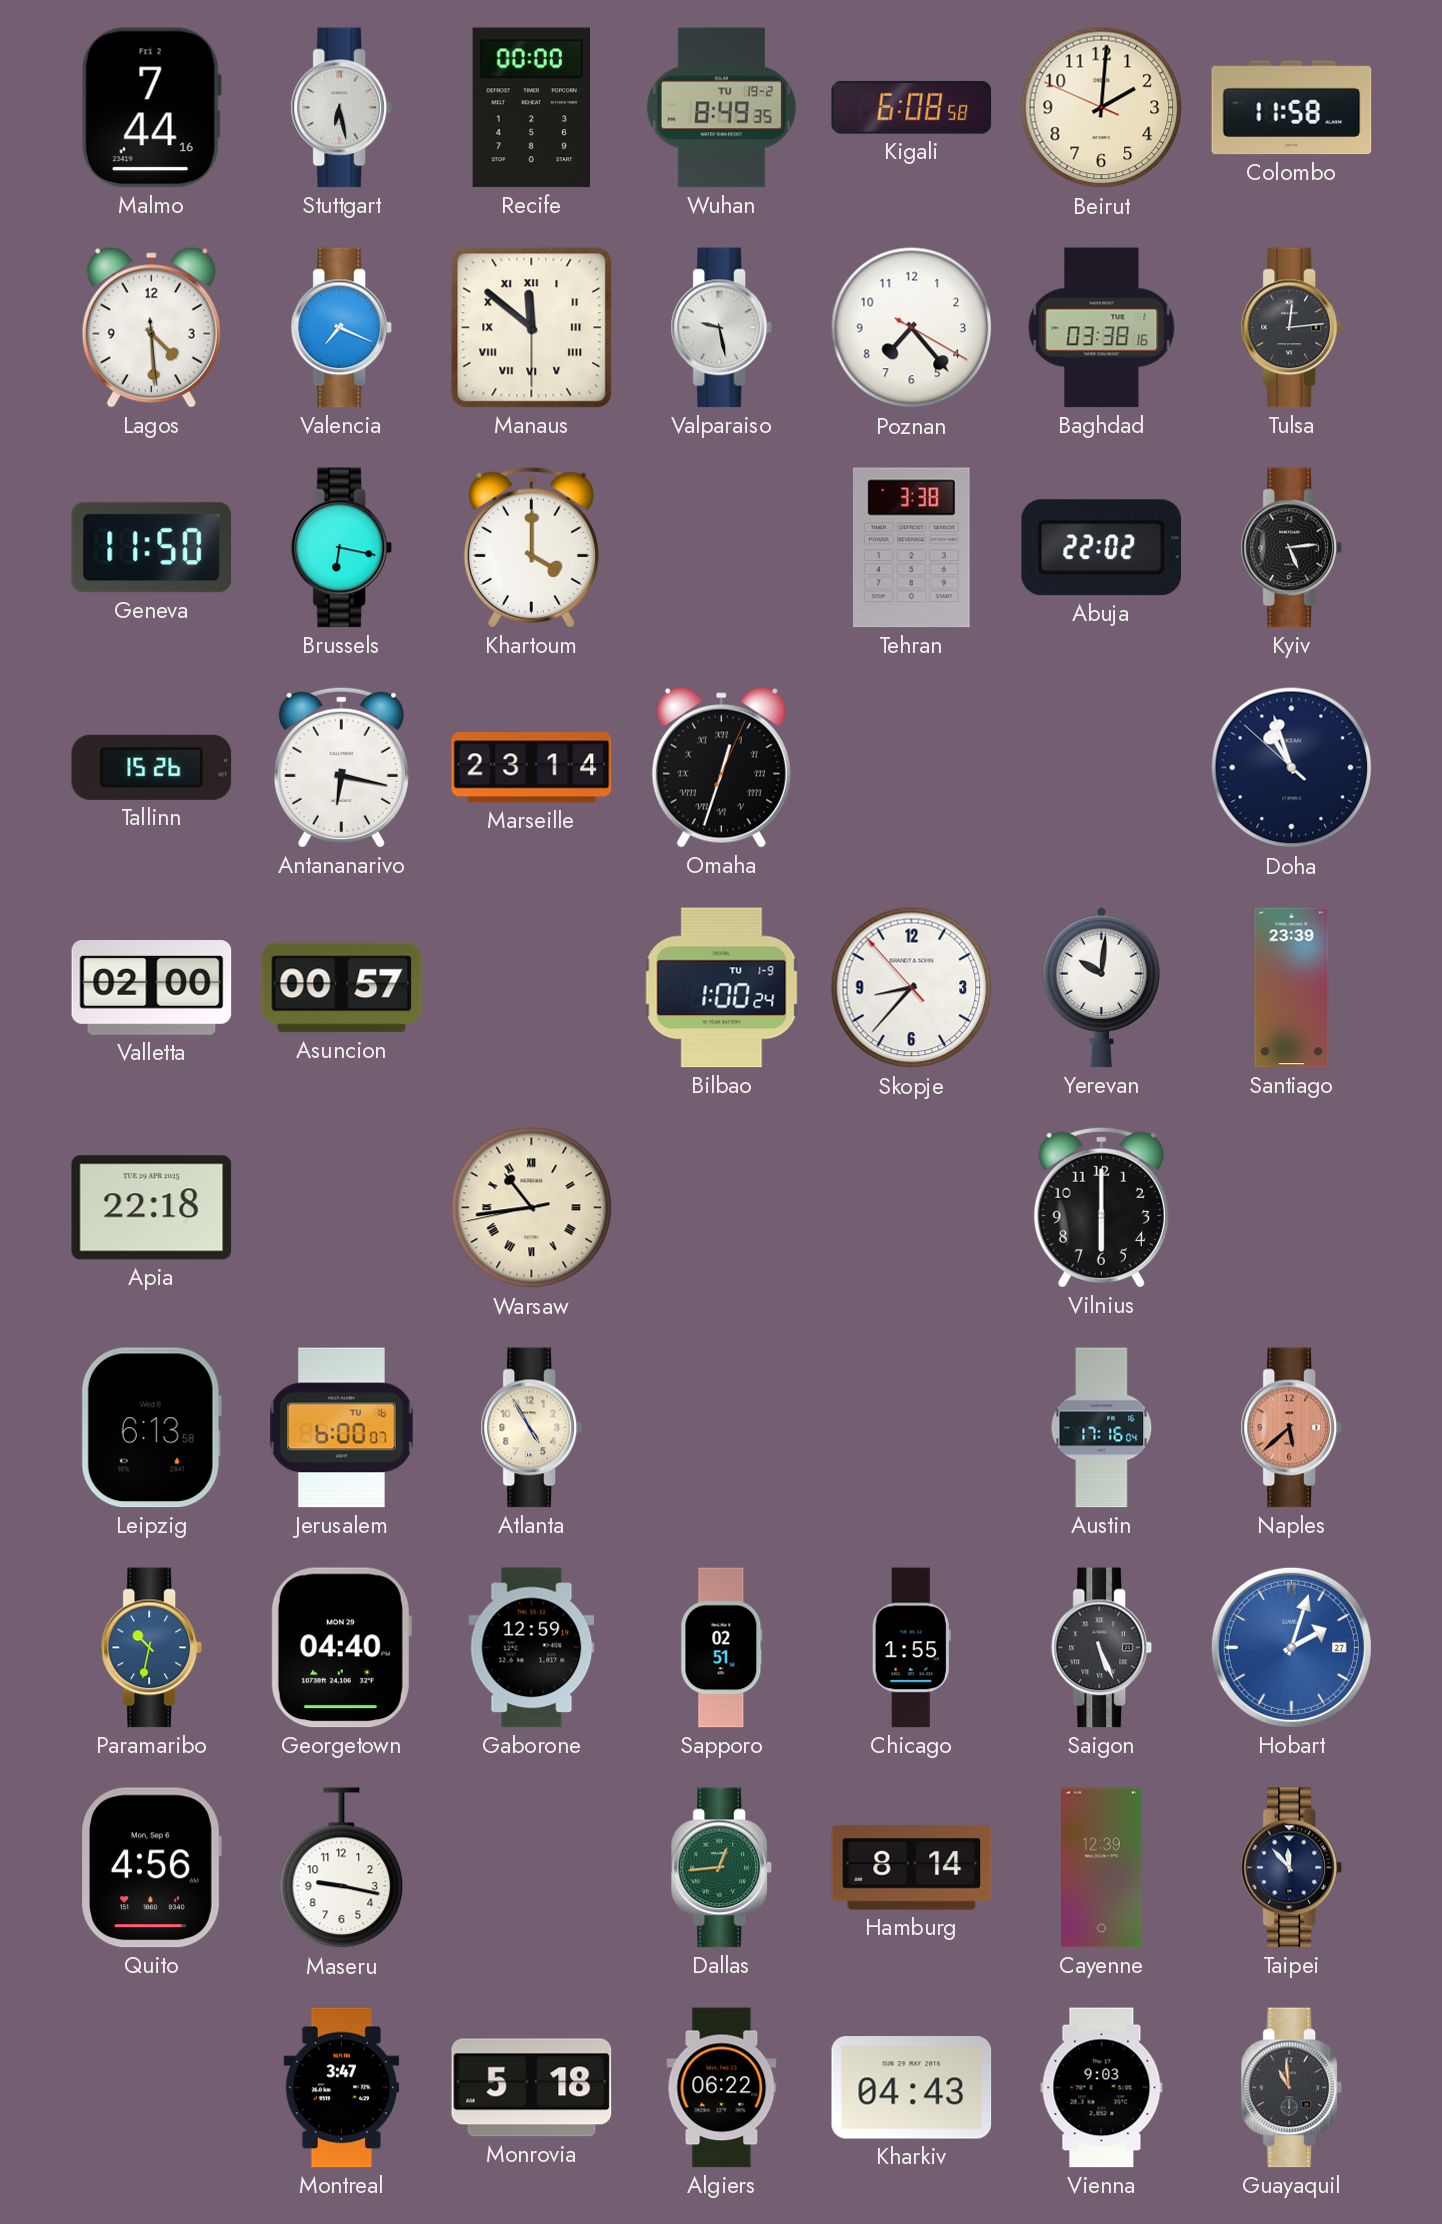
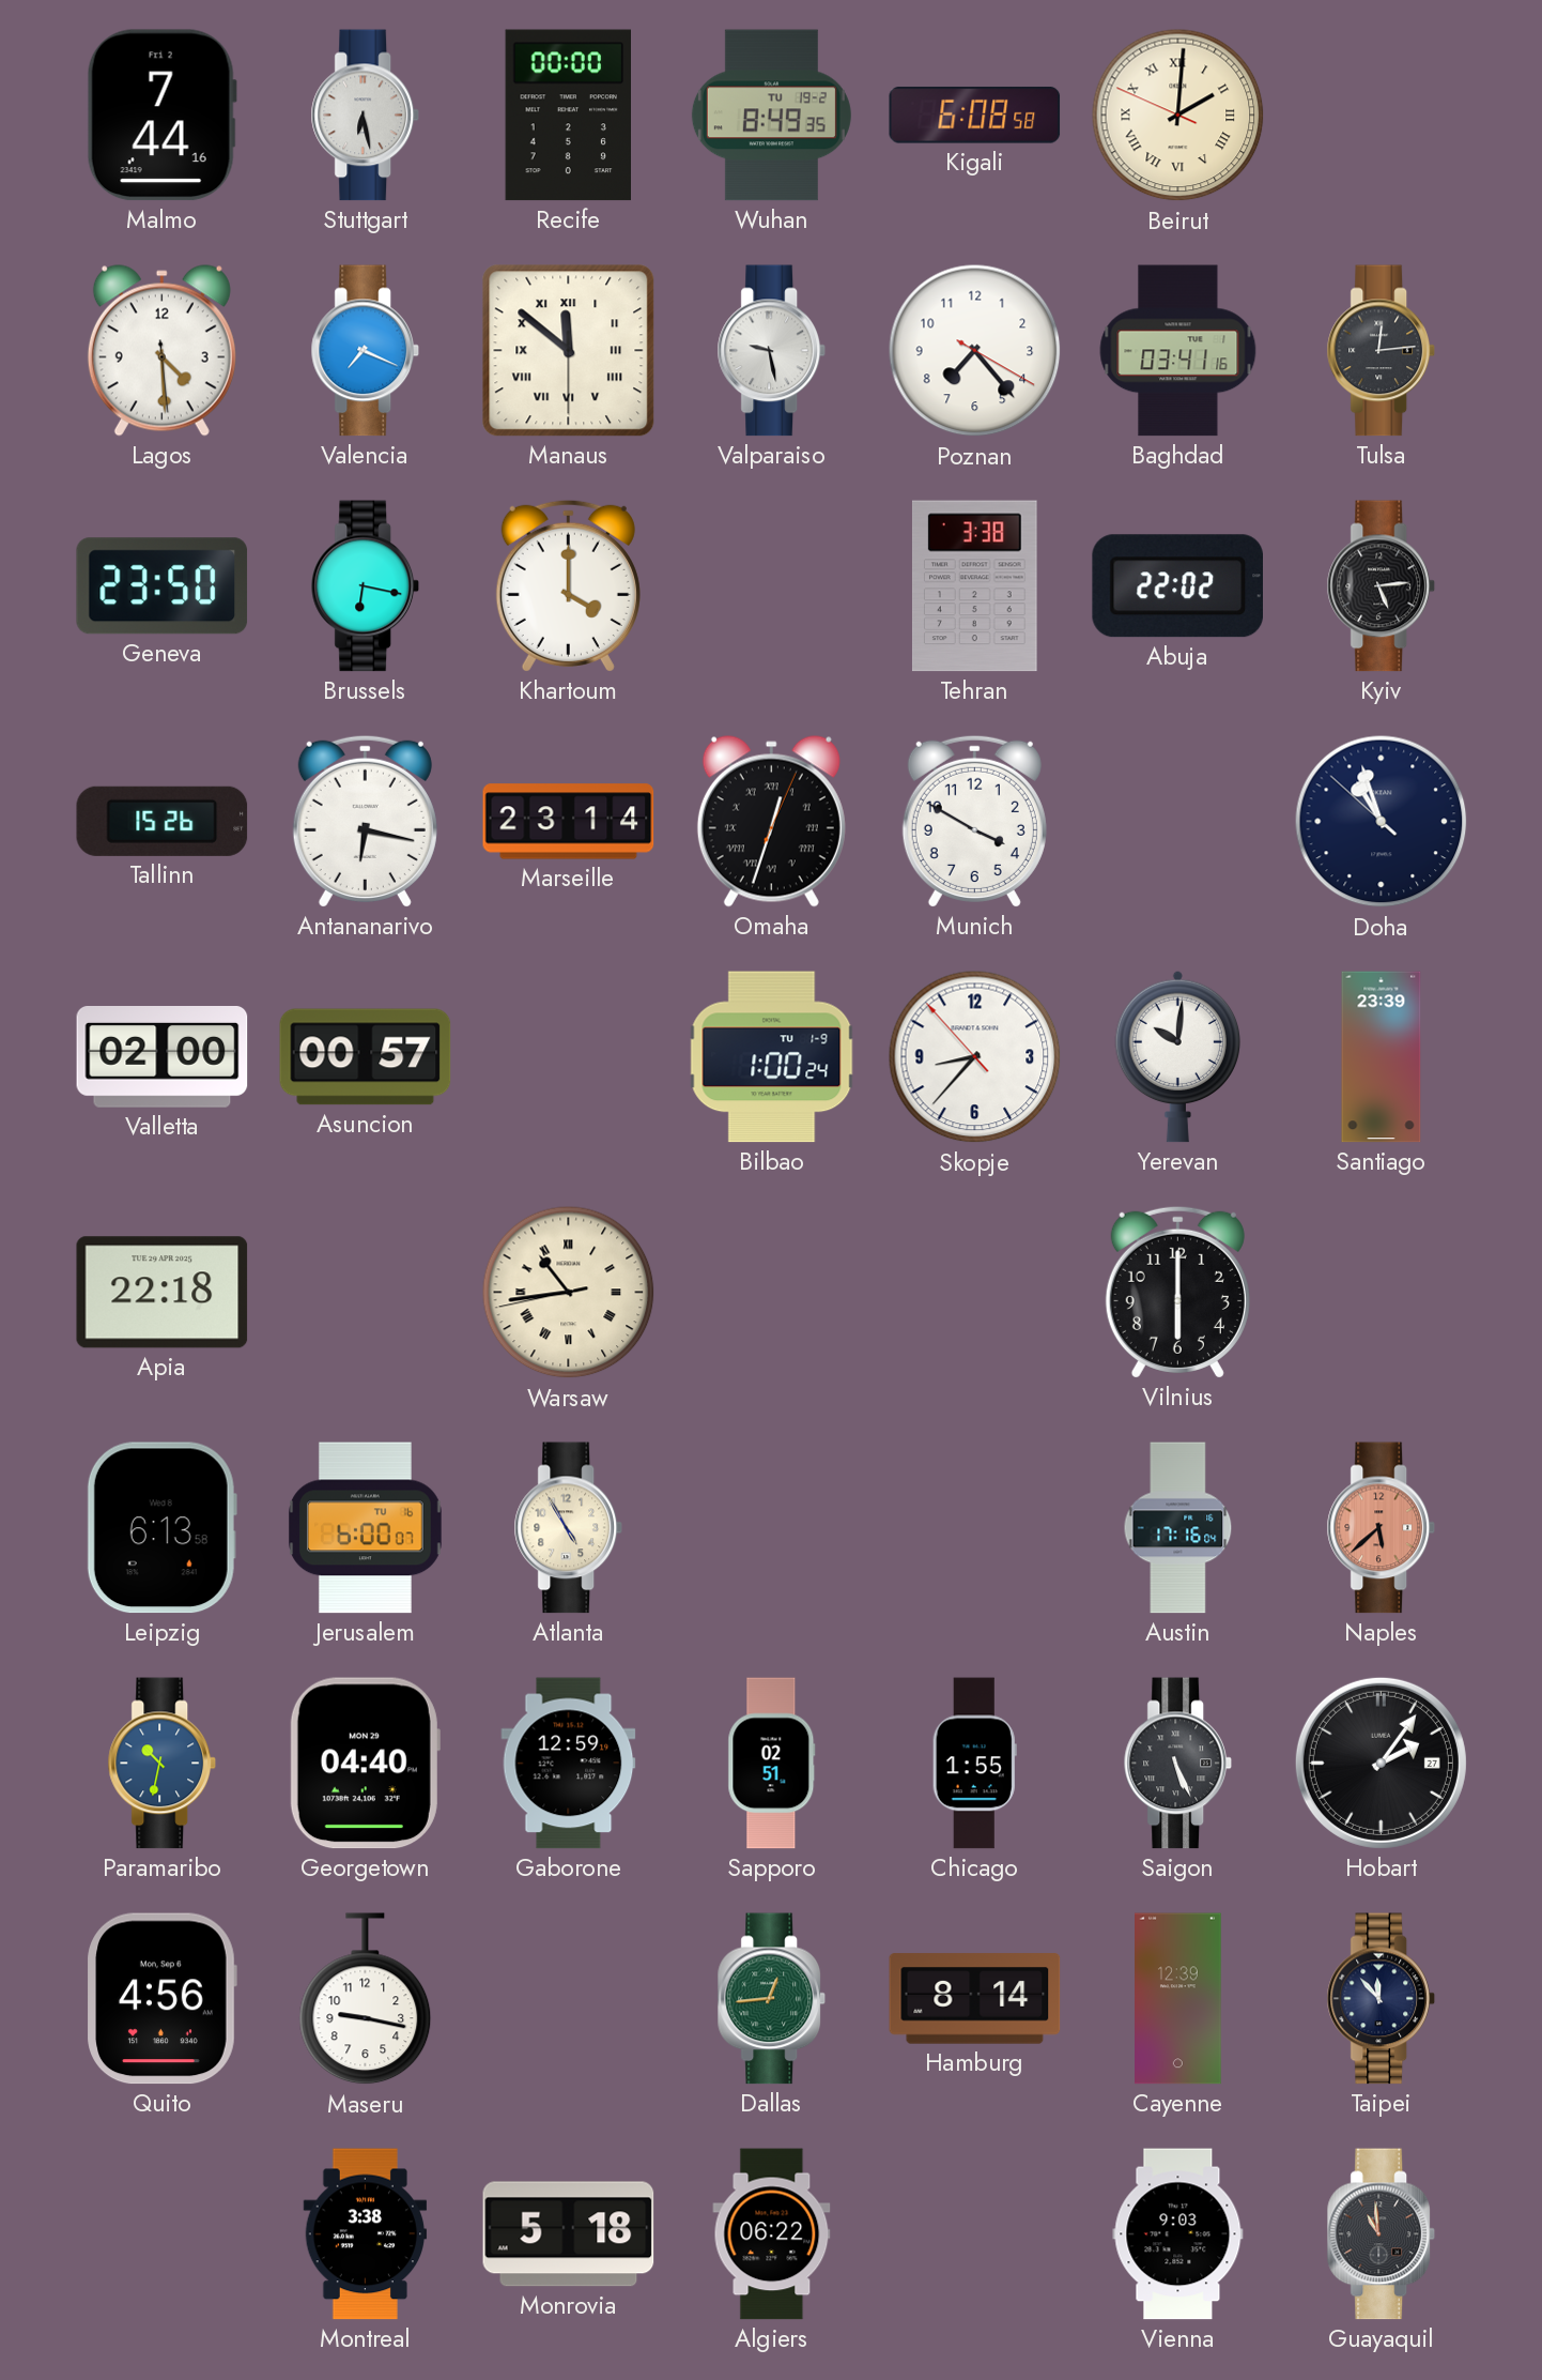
Beirut numerals: Arabic -> Roman (1178, 116)
Colombo: 11:58 -> none (1292, 108)
Baghdad: 03:38 -> 03:41 (1178, 351)
Geneva: 11:50 -> 23:50 (163, 586)
Munich: none -> 3:50 (974, 821)
Hobart: 2:03 -> 2:06 (1381, 1763)
Hobart dial: blue -> black (1381, 1763)
Montreal: 3:47 -> 3:38 (366, 2234)
Kharkiv: 04:43 -> none (912, 2088)
